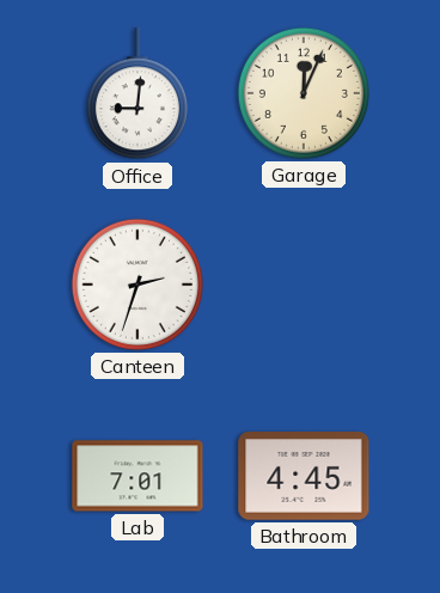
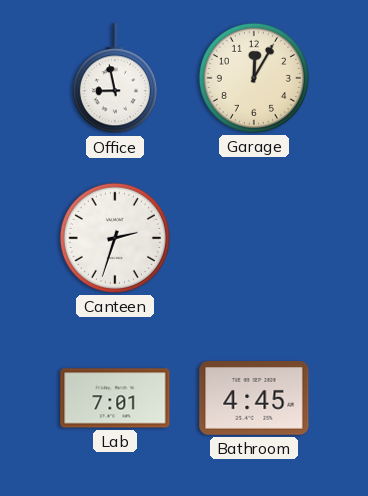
Office: 9:01 -> 8:58 (115, 79)
Garage: 12:04 -> 12:05 (254, 78)
